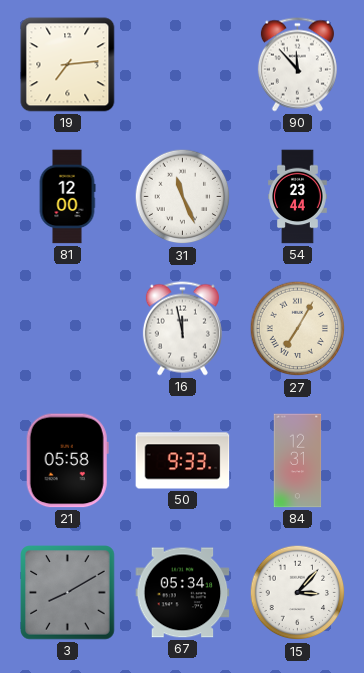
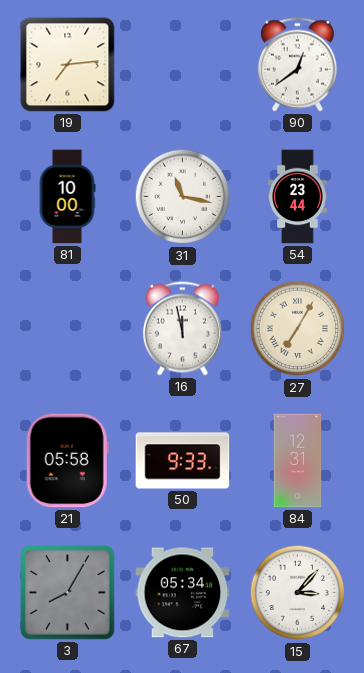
90: 11:53 -> 12:39 (297, 65)
81: 12:00 -> 10:00 (67, 197)
31: 11:26 -> 11:17 (183, 197)
3: 8:10 -> 8:05 (68, 593)
